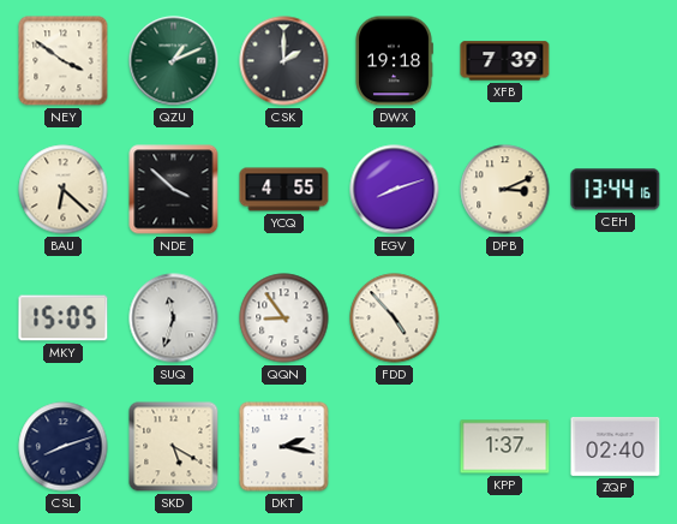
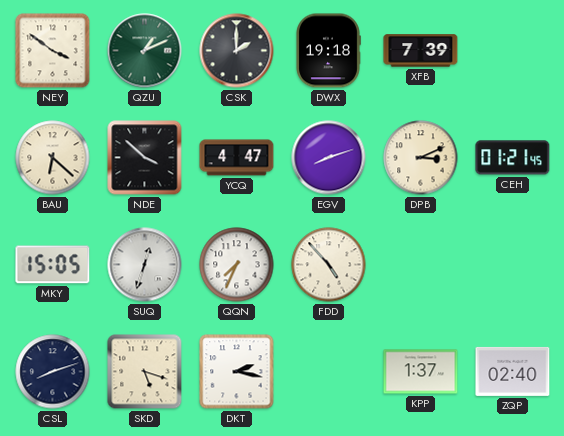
YCQ: 4:55 -> 4:47 (237, 158)
CEH: 13:44 -> 01:21 (513, 158)
SUQ: 11:33 -> 12:33 (145, 265)
QQN: 8:54 -> 7:34 (237, 265)
SKD: 5:20 -> 5:18 (145, 372)
